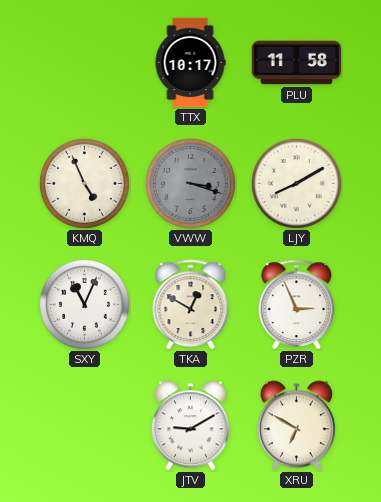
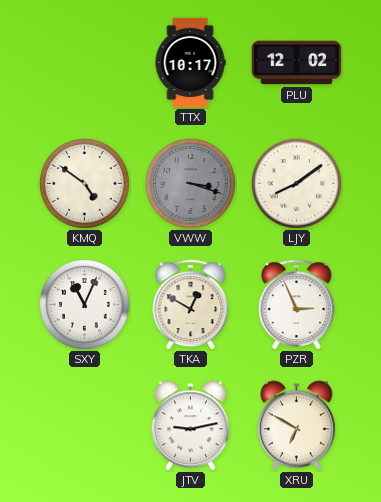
PLU: 11:58 -> 12:02 (297, 63)
KMQ: 4:56 -> 4:51 (84, 183)
LJY: 8:10 -> 8:09 (296, 183)
JTV: 9:10 -> 9:13 (190, 426)
